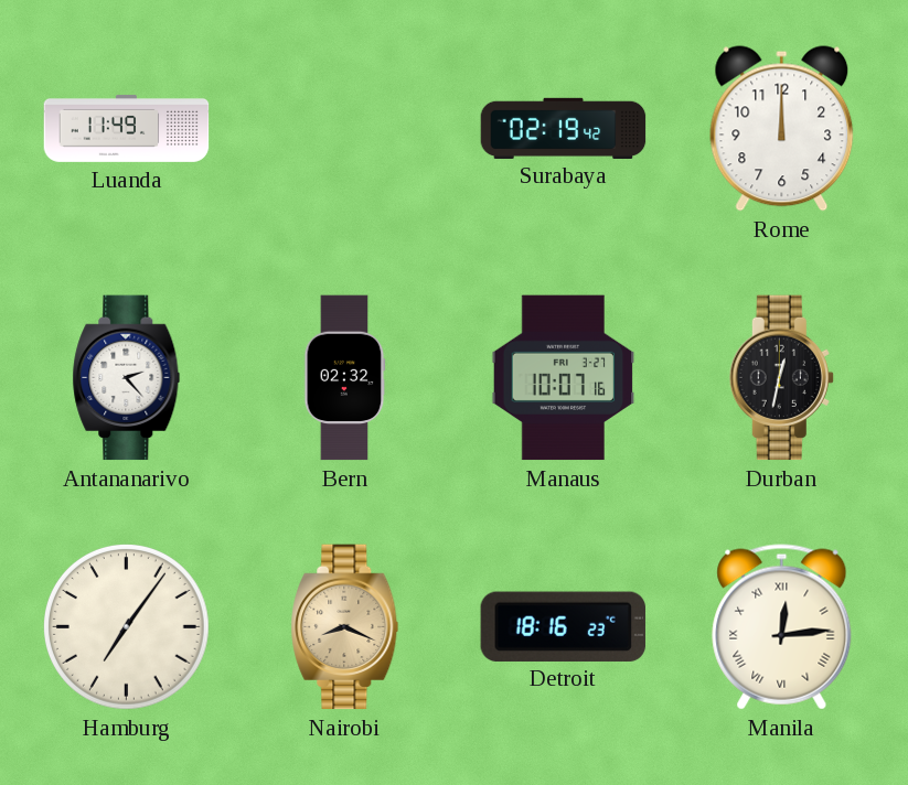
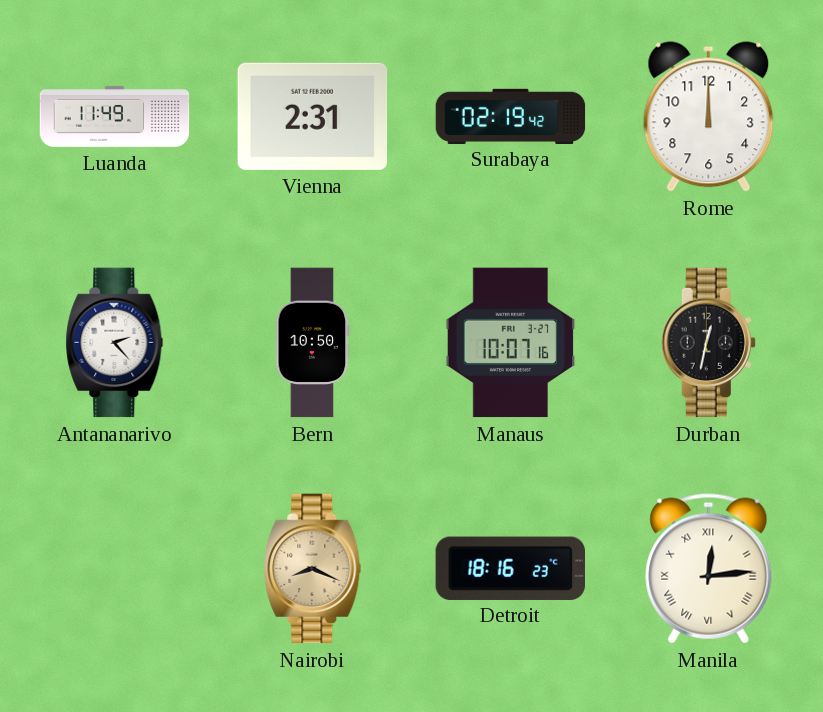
Vienna: none -> 2:31 (313, 116)
Bern: 02:32 -> 10:50 (313, 343)
Hamburg: 7:06 -> none (127, 627)
